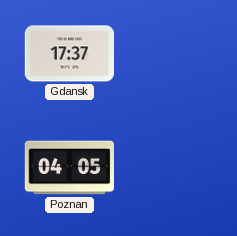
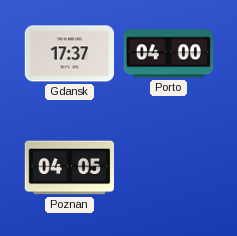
Porto: none -> 04:00 (168, 54)
